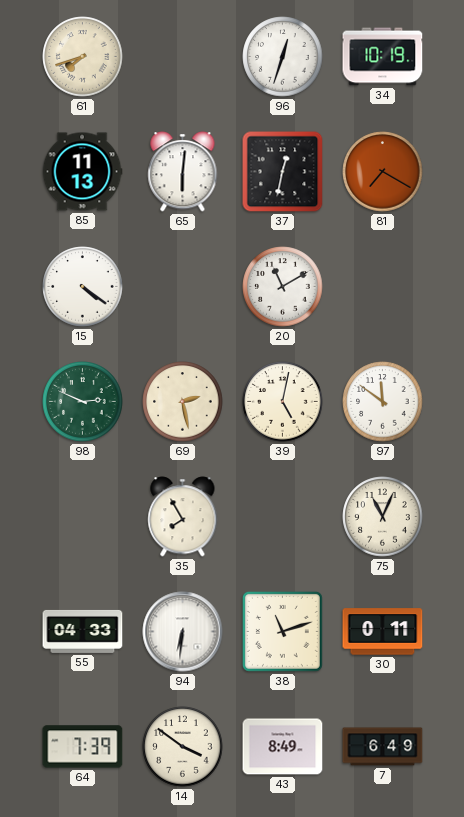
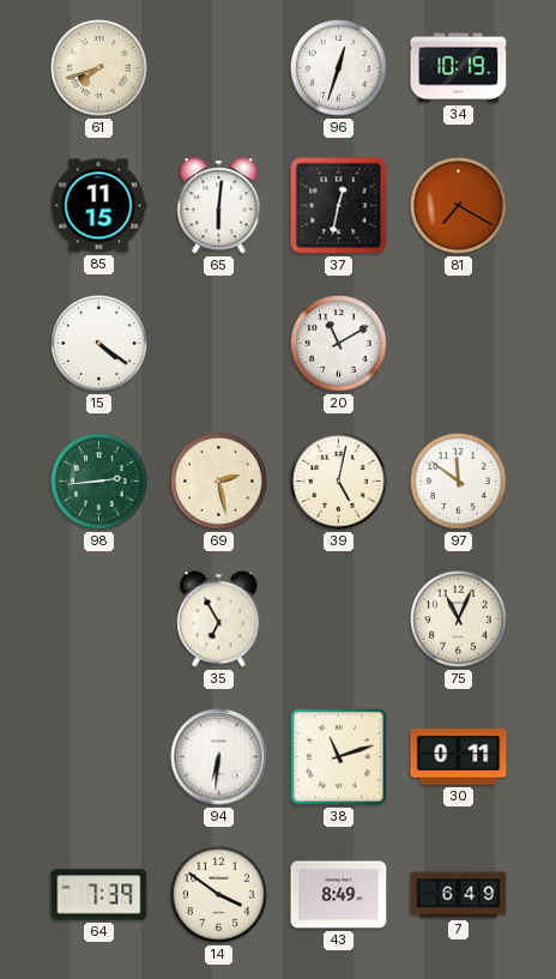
85: 11:13 -> 11:15 (98, 206)
98: 2:49 -> 2:44 (99, 482)
35: 7:55 -> 6:55 (219, 620)
55: 04:33 -> none (83, 631)
